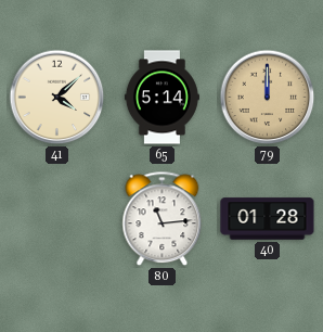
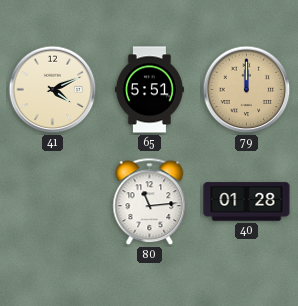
41: 4:08 -> 4:11 (53, 90)
65: 5:14 -> 5:51 (149, 90)
